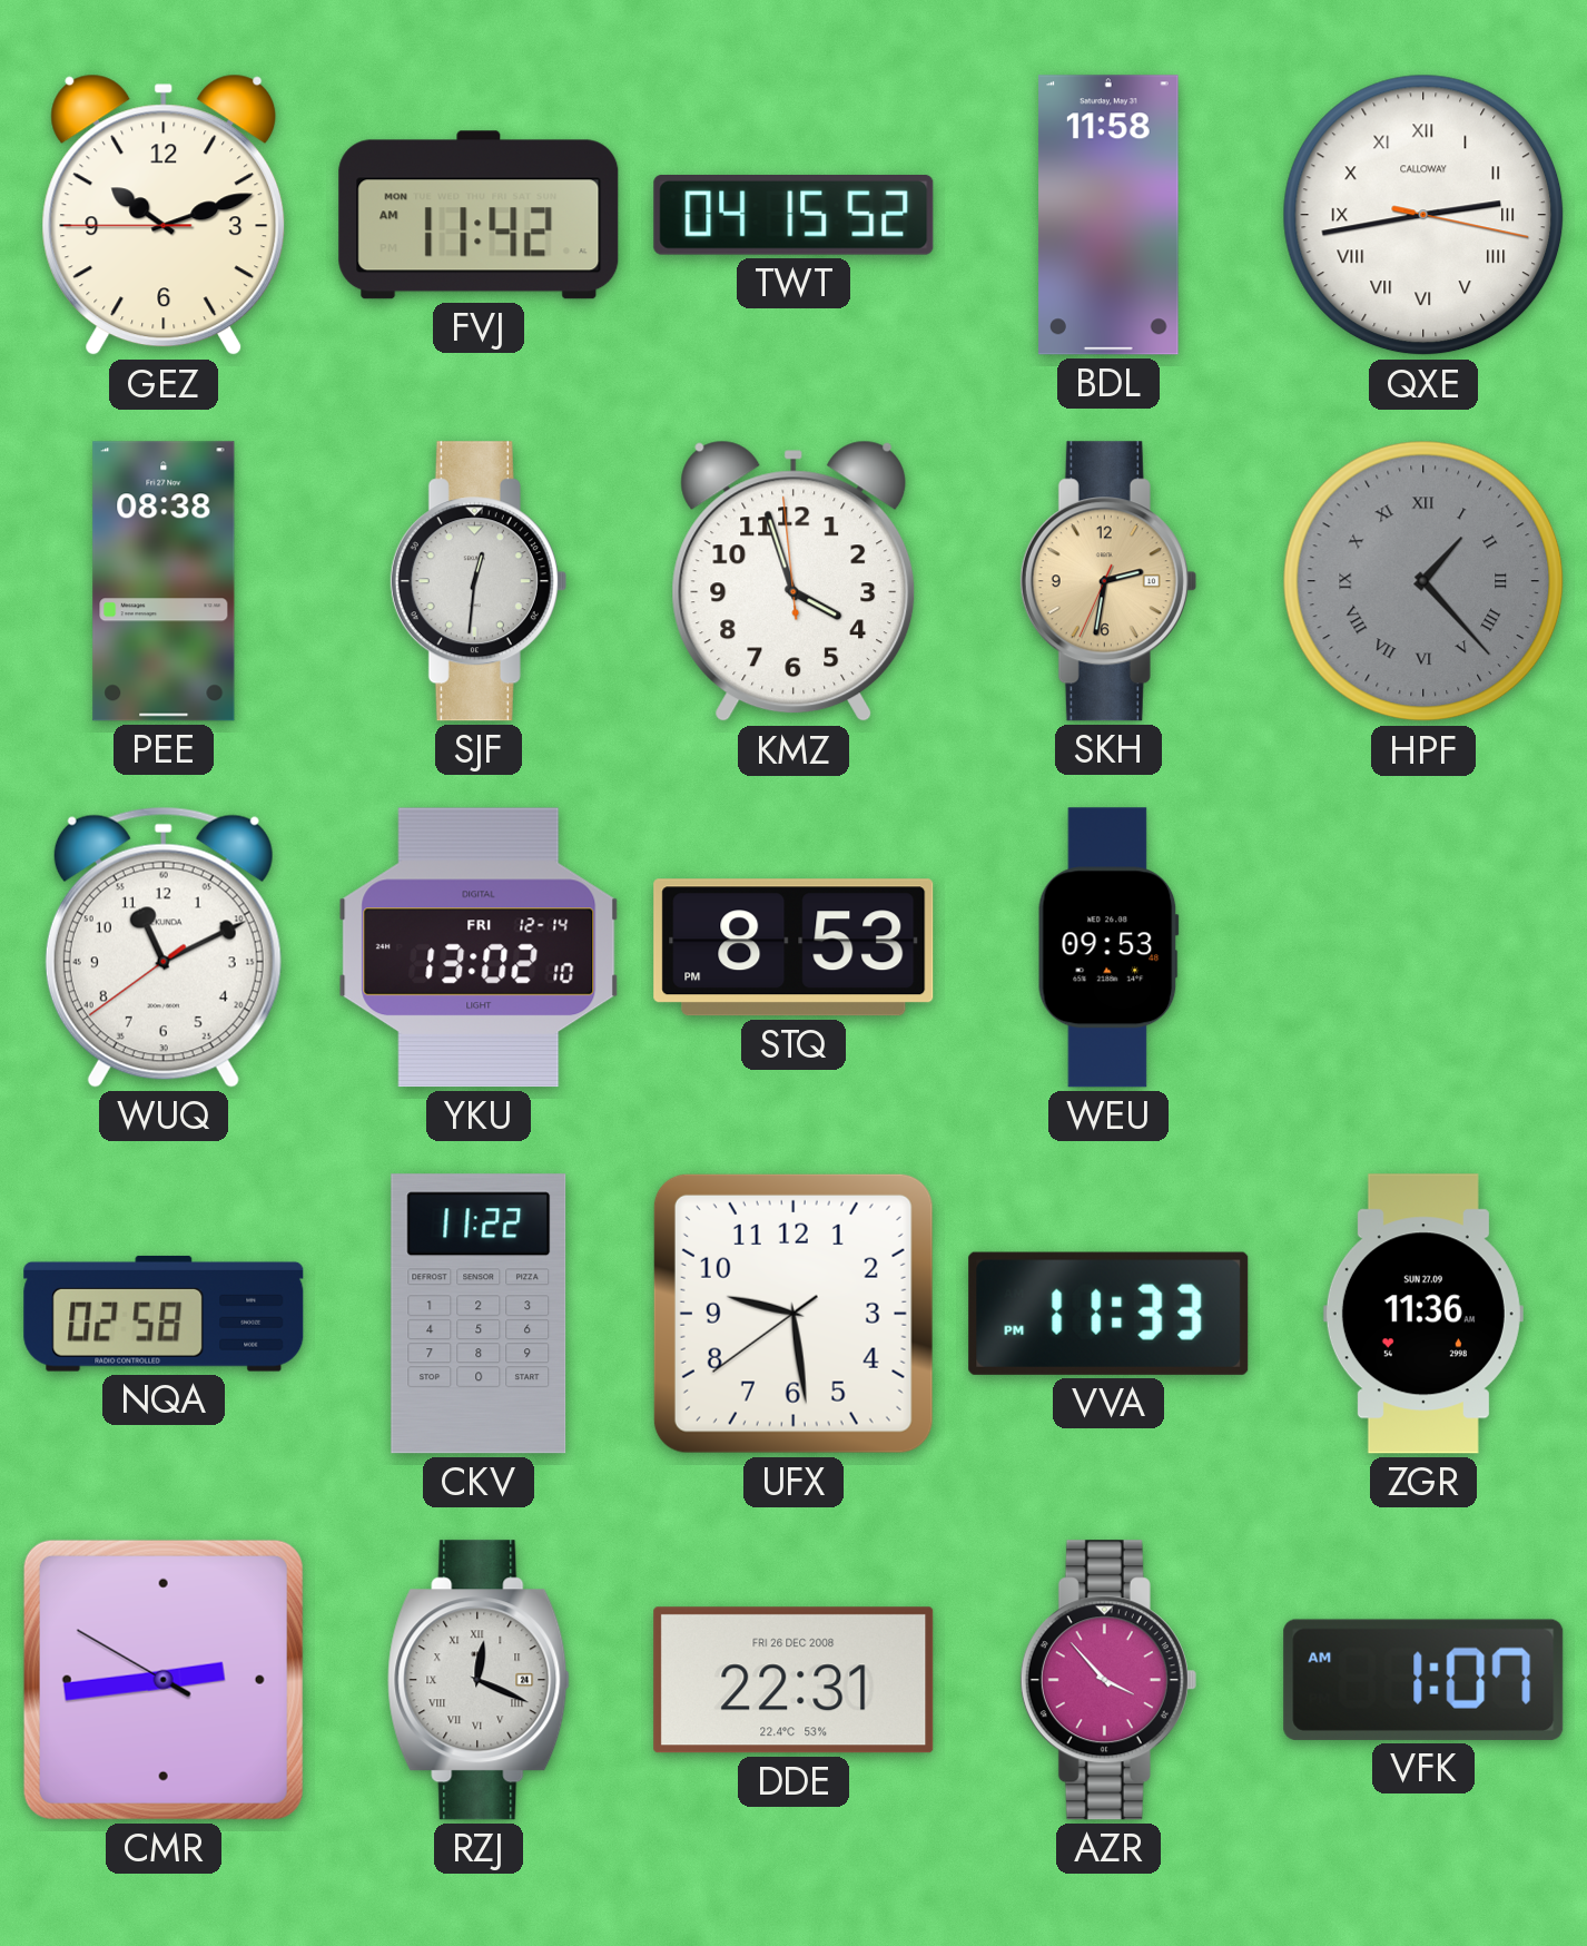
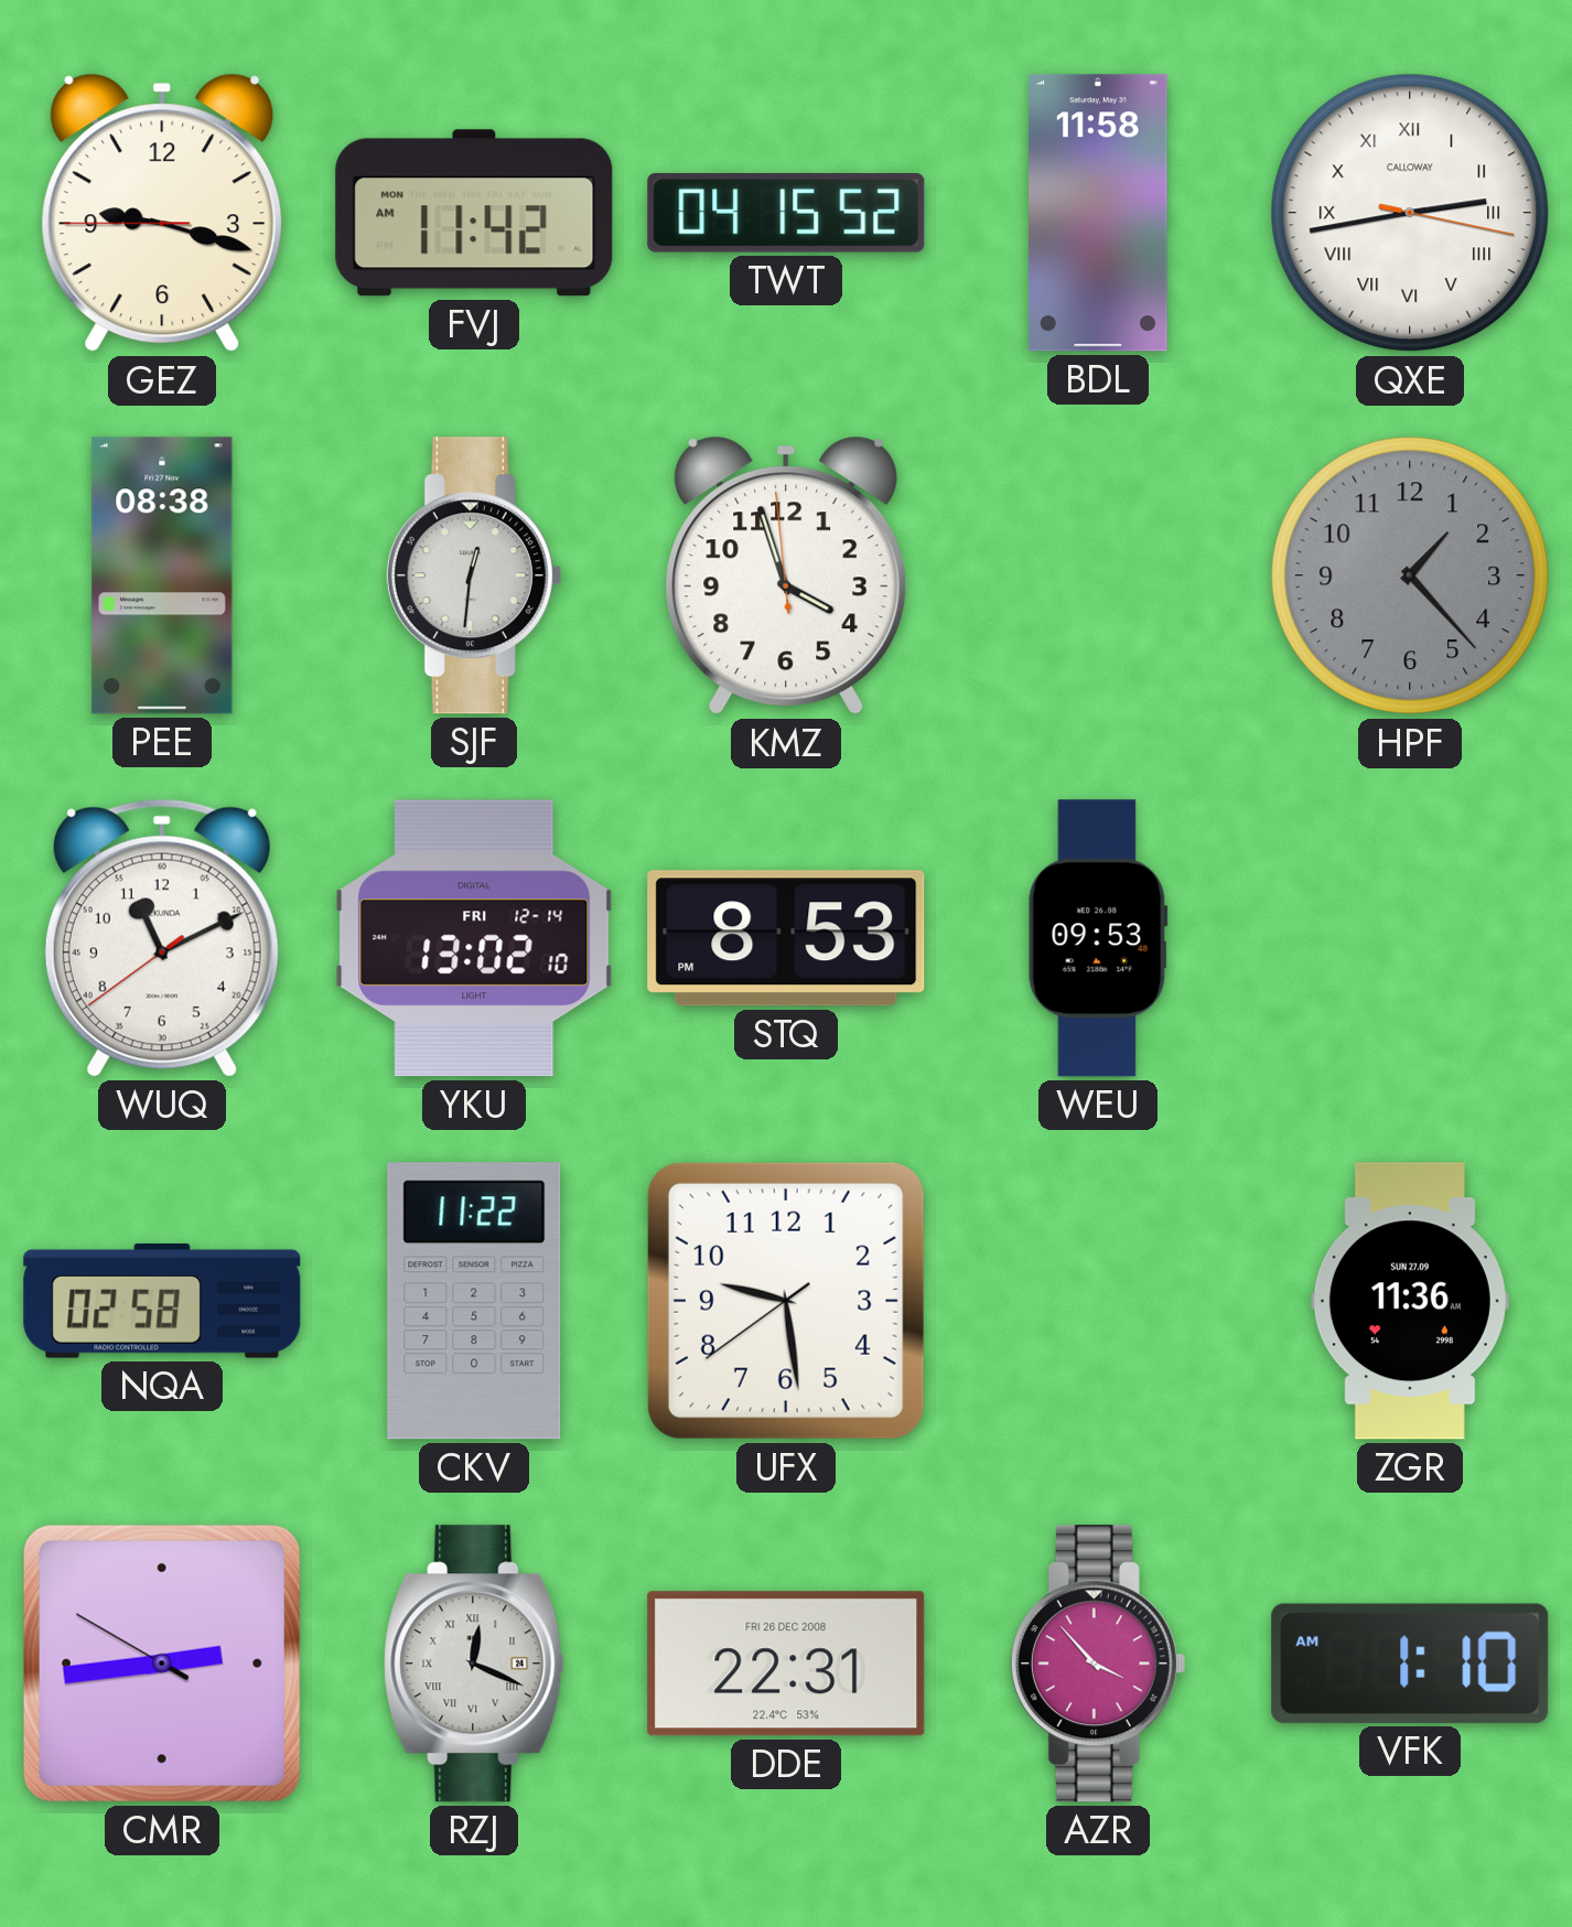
GEZ: 10:11 -> 9:17 (162, 213)
SKH: 2:31 -> none (1108, 581)
HPF numerals: Roman -> Arabic (1410, 575)
VVA: 11:33 -> none (1108, 1314)
VFK: 1:07 -> 1:10 (1410, 1664)
